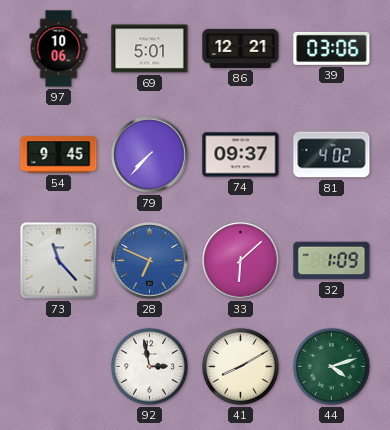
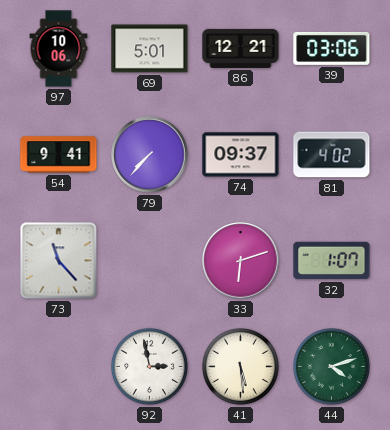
54: 9:45 -> 9:41 (59, 155)
28: 6:49 -> none (150, 261)
33: 6:08 -> 6:12 (241, 261)
32: 1:09 -> 1:07 (332, 261)
41: 8:10 -> 5:29 (240, 366)
